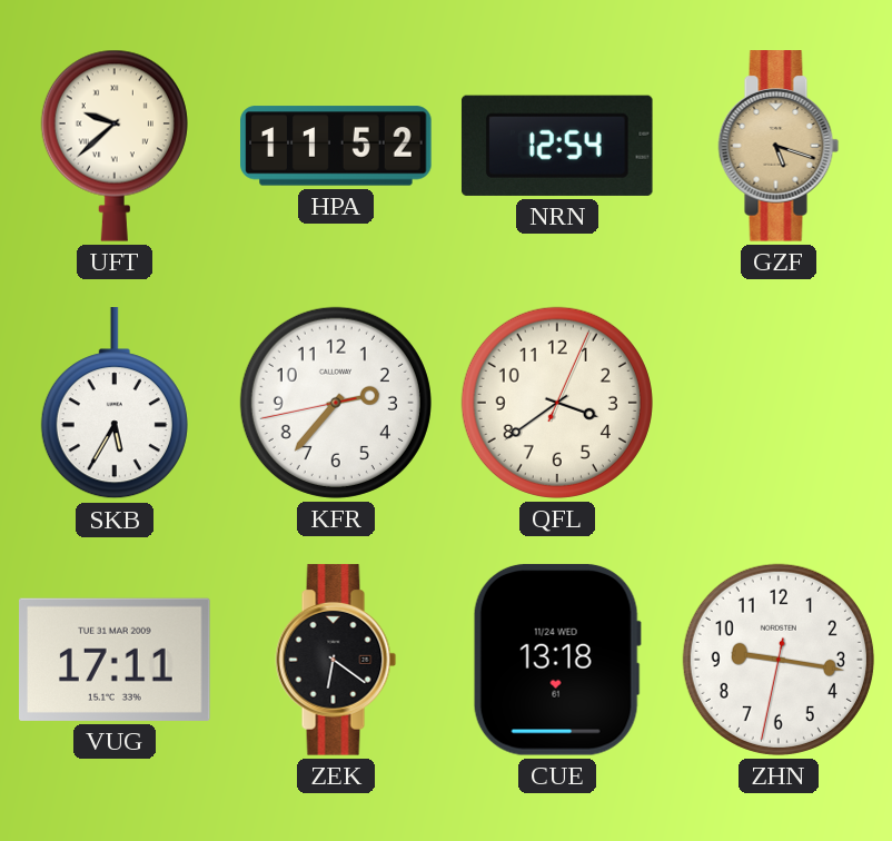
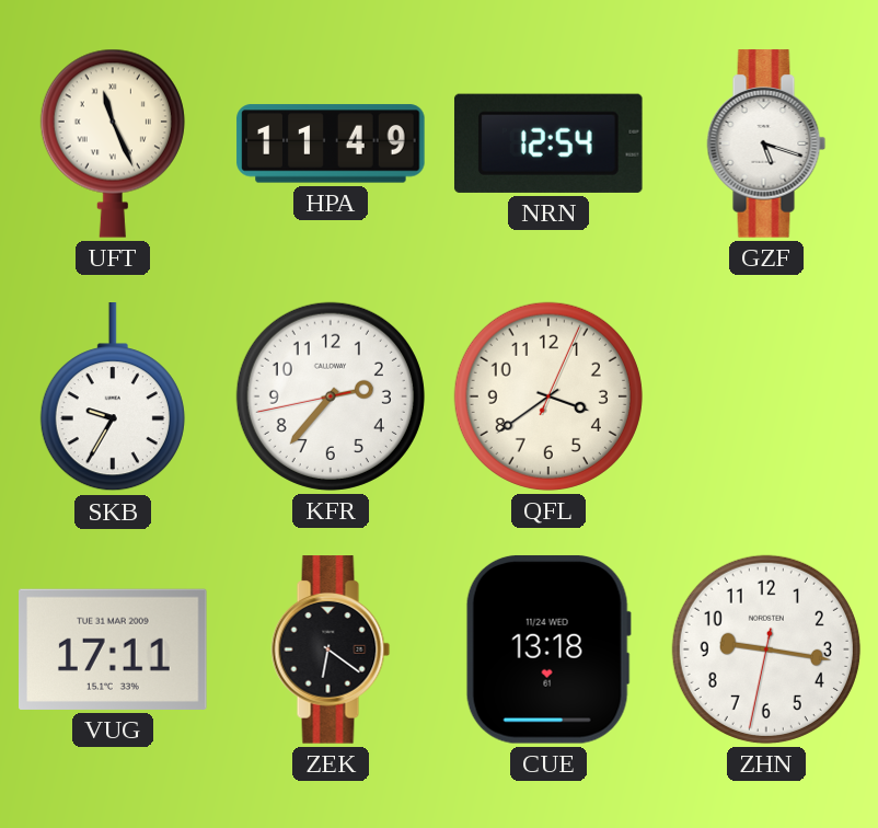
UFT: 9:38 -> 11:26 (113, 143)
HPA: 11:52 -> 11:49 (331, 143)
GZF dial: champagne -> white (766, 143)
SKB: 5:35 -> 9:35 (113, 398)
